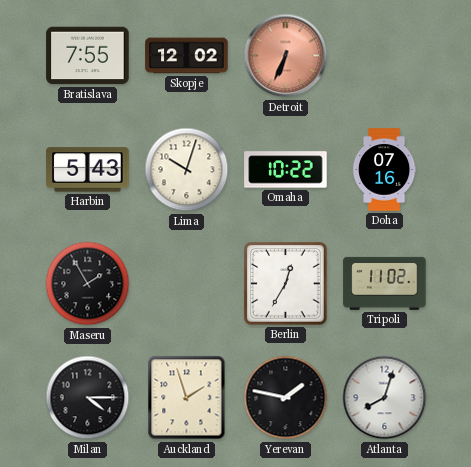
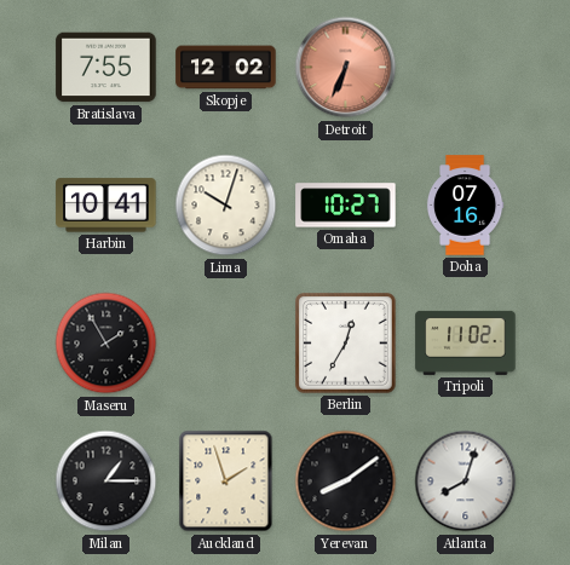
Harbin: 5:43 -> 10:41 (106, 206)
Omaha: 10:22 -> 10:27 (346, 206)
Milan: 4:15 -> 1:15 (106, 482)
Yerevan: 1:47 -> 8:09 (346, 482)
